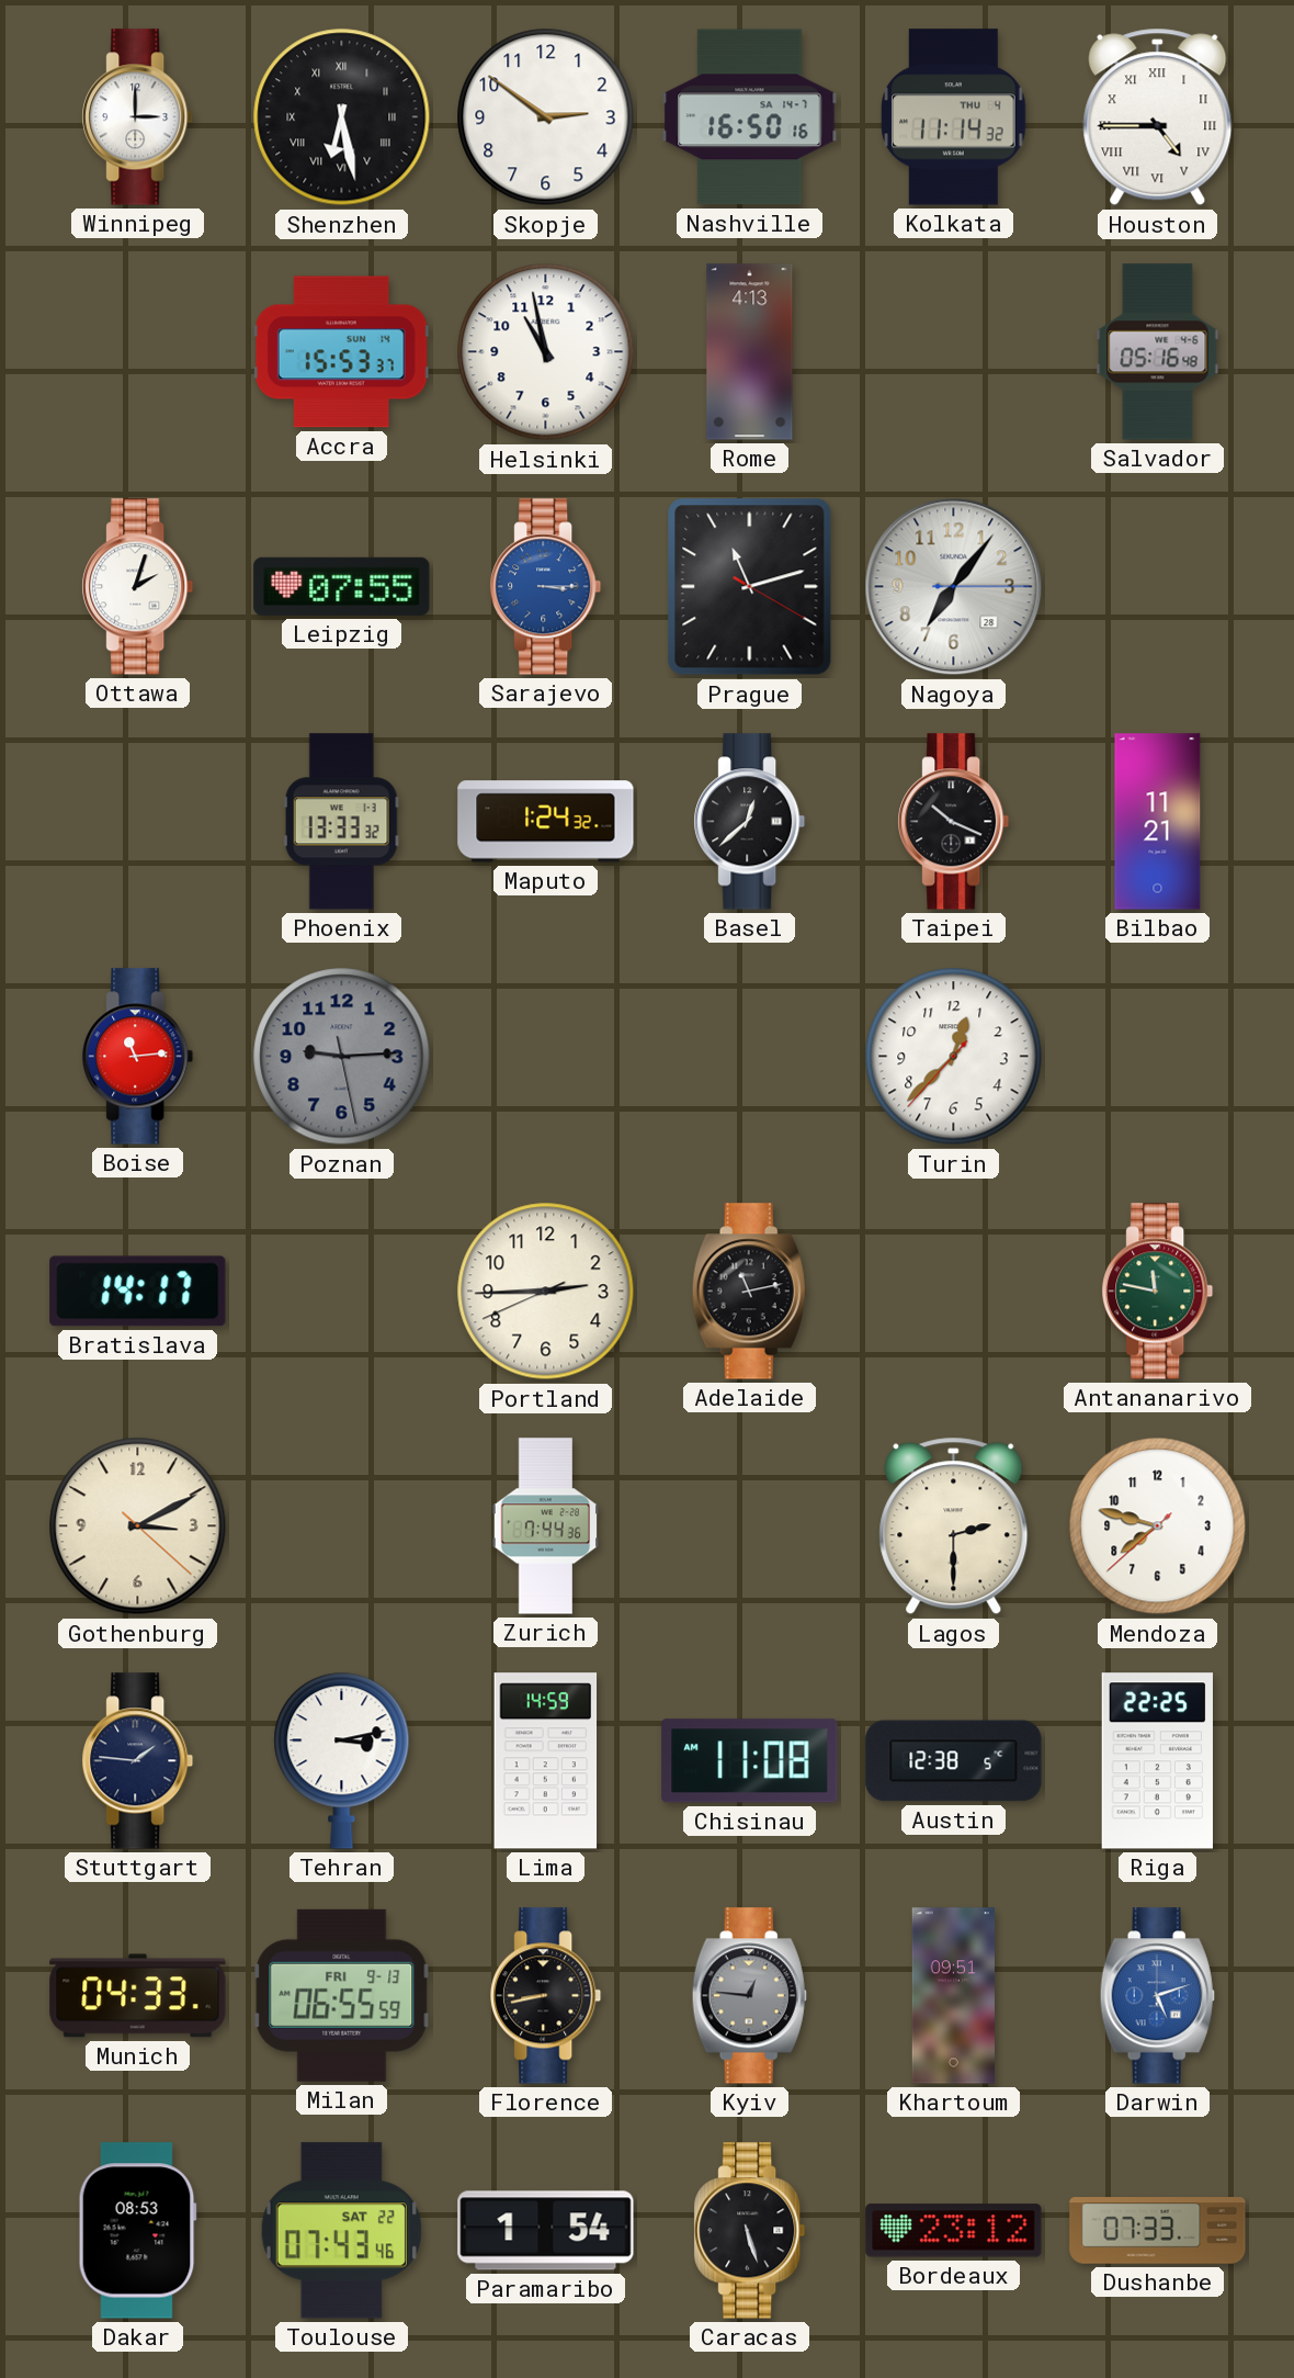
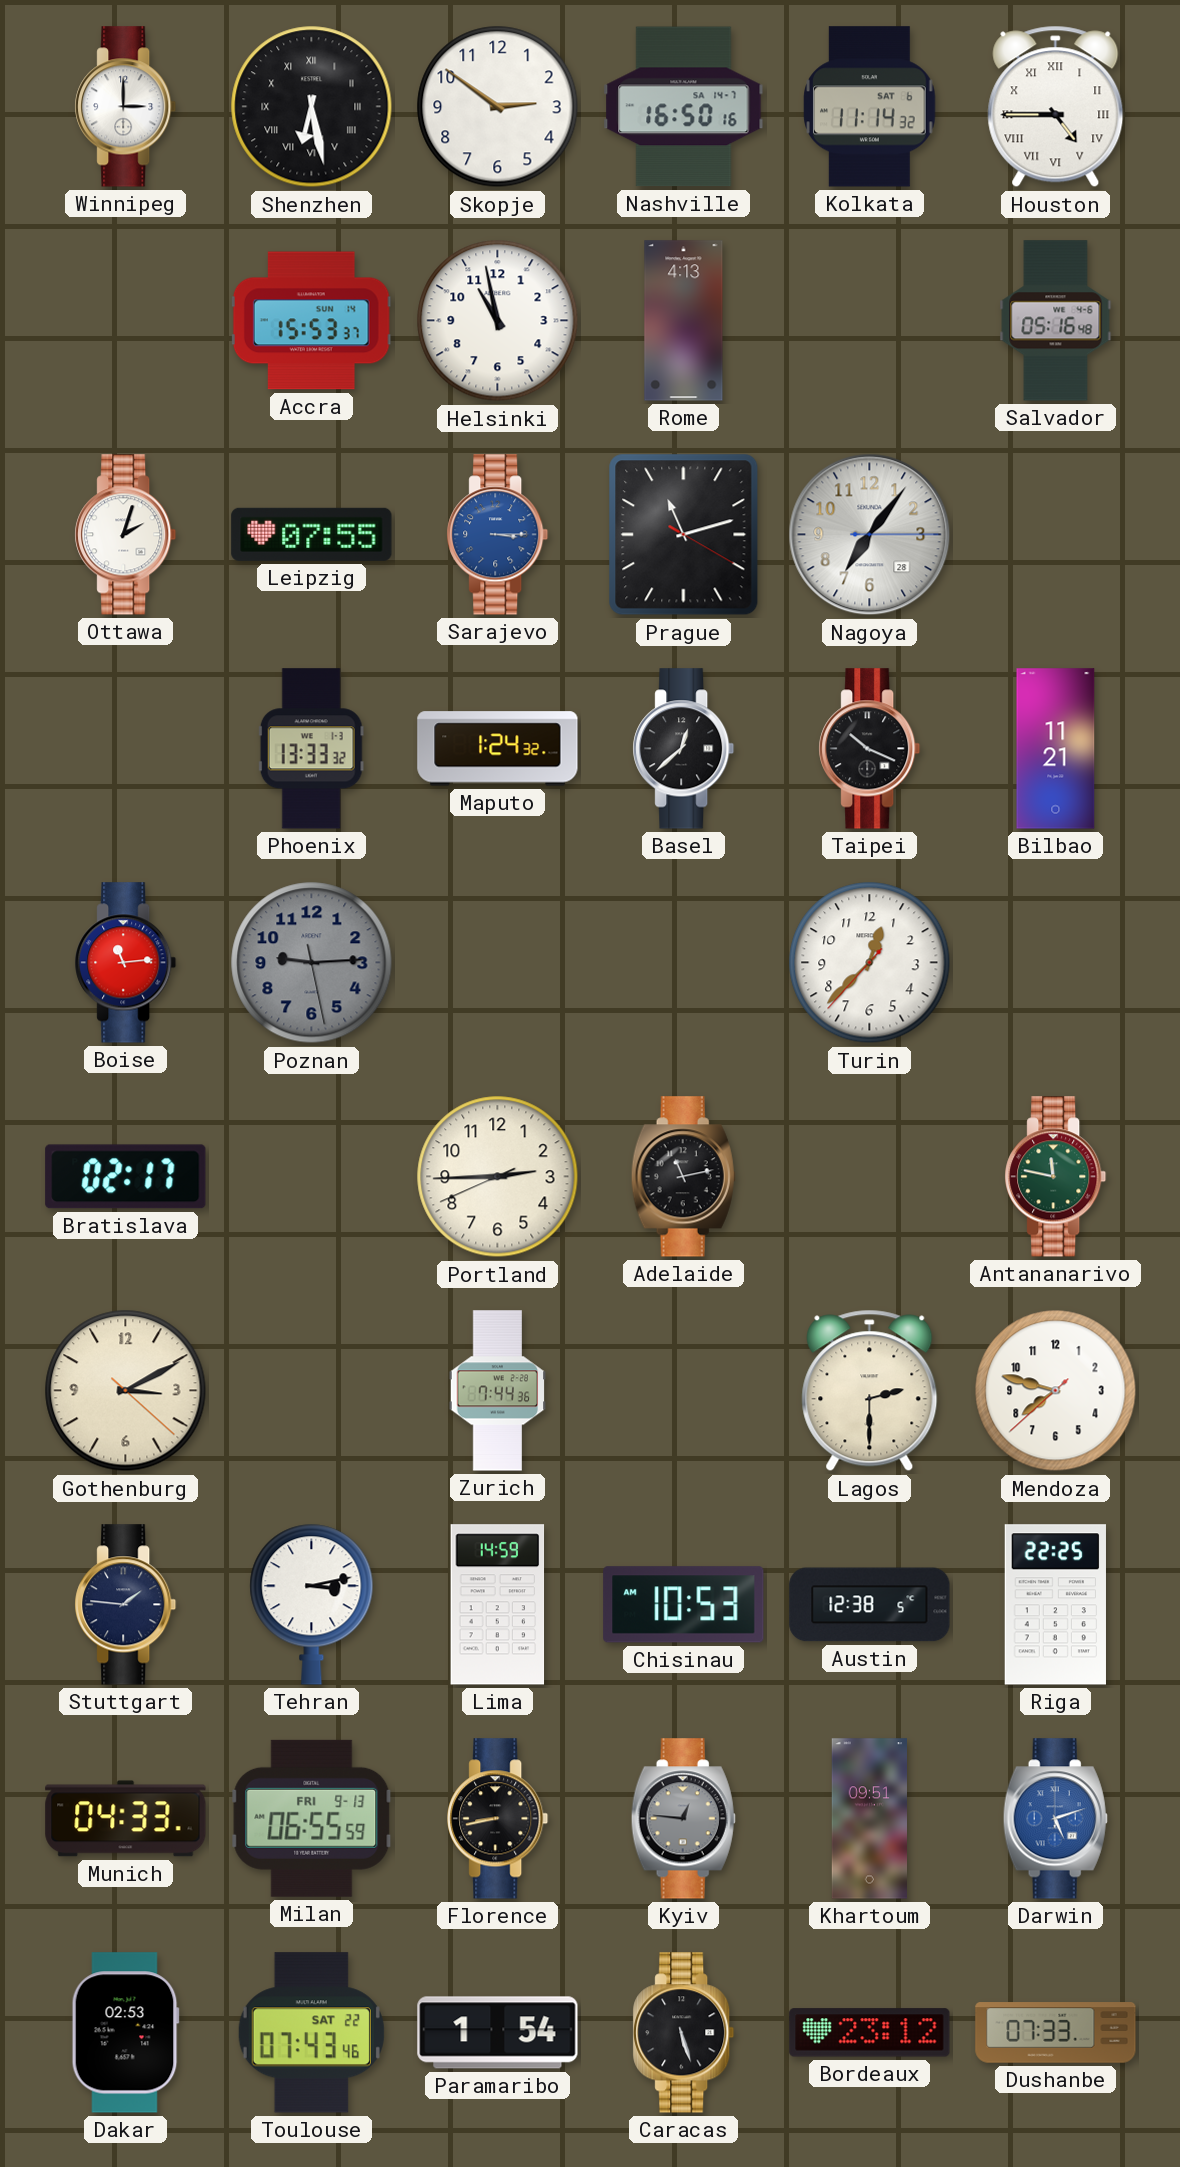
Kolkata date: THU 4 -> SAT 6 (870, 107)
Bratislava: 14:17 -> 02:17 (126, 1177)
Chisinau: 11:08 -> 10:53 (684, 1605)
Dakar: 08:53 -> 02:53 (125, 2033)
